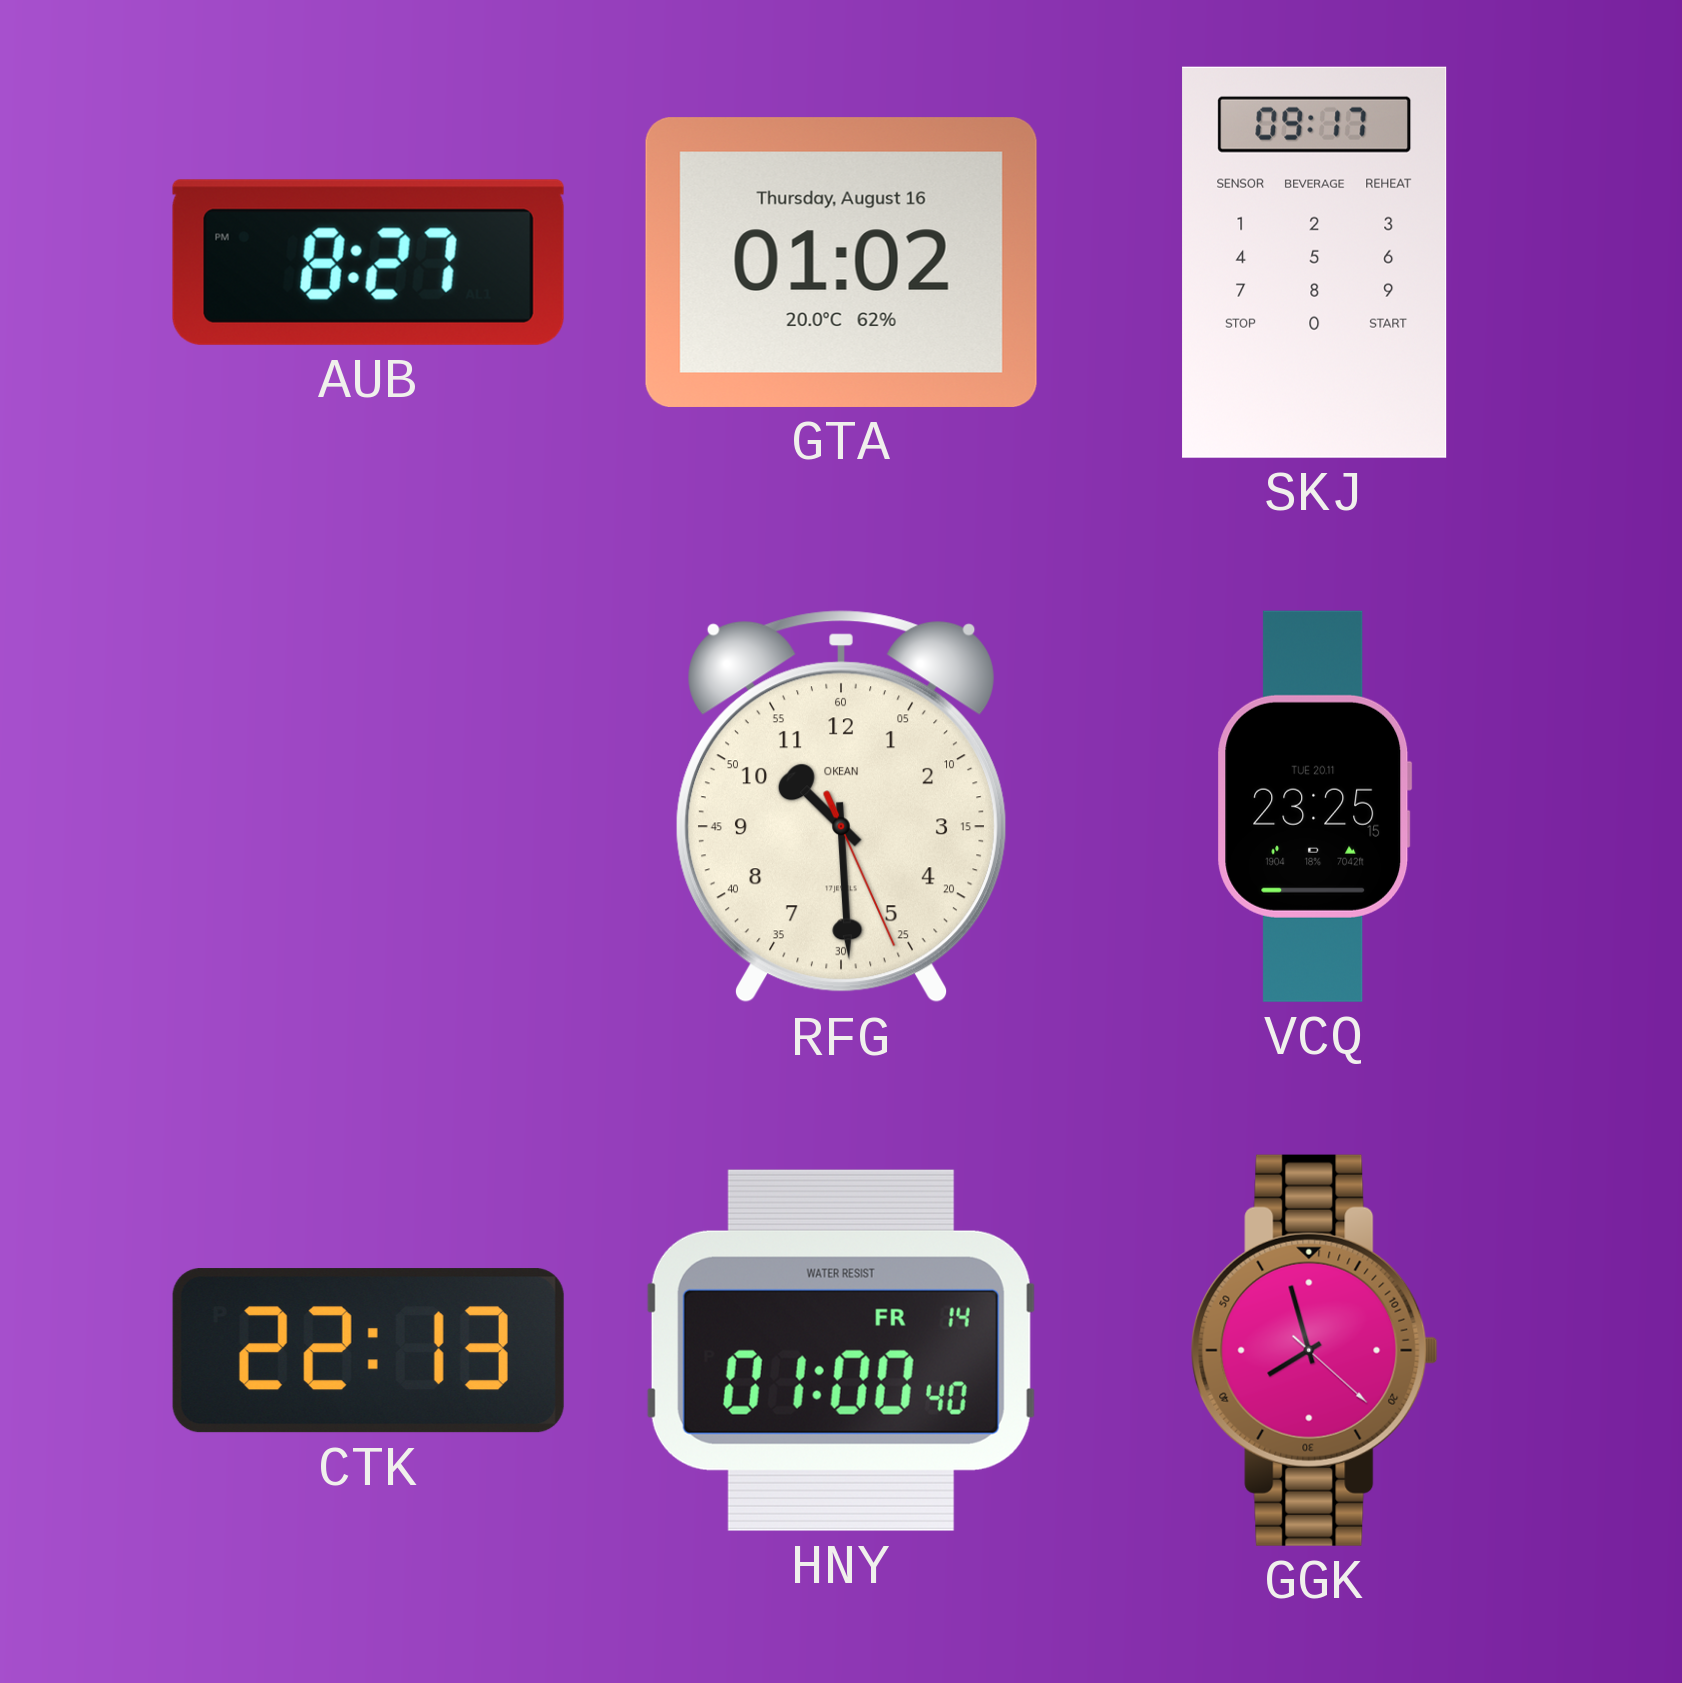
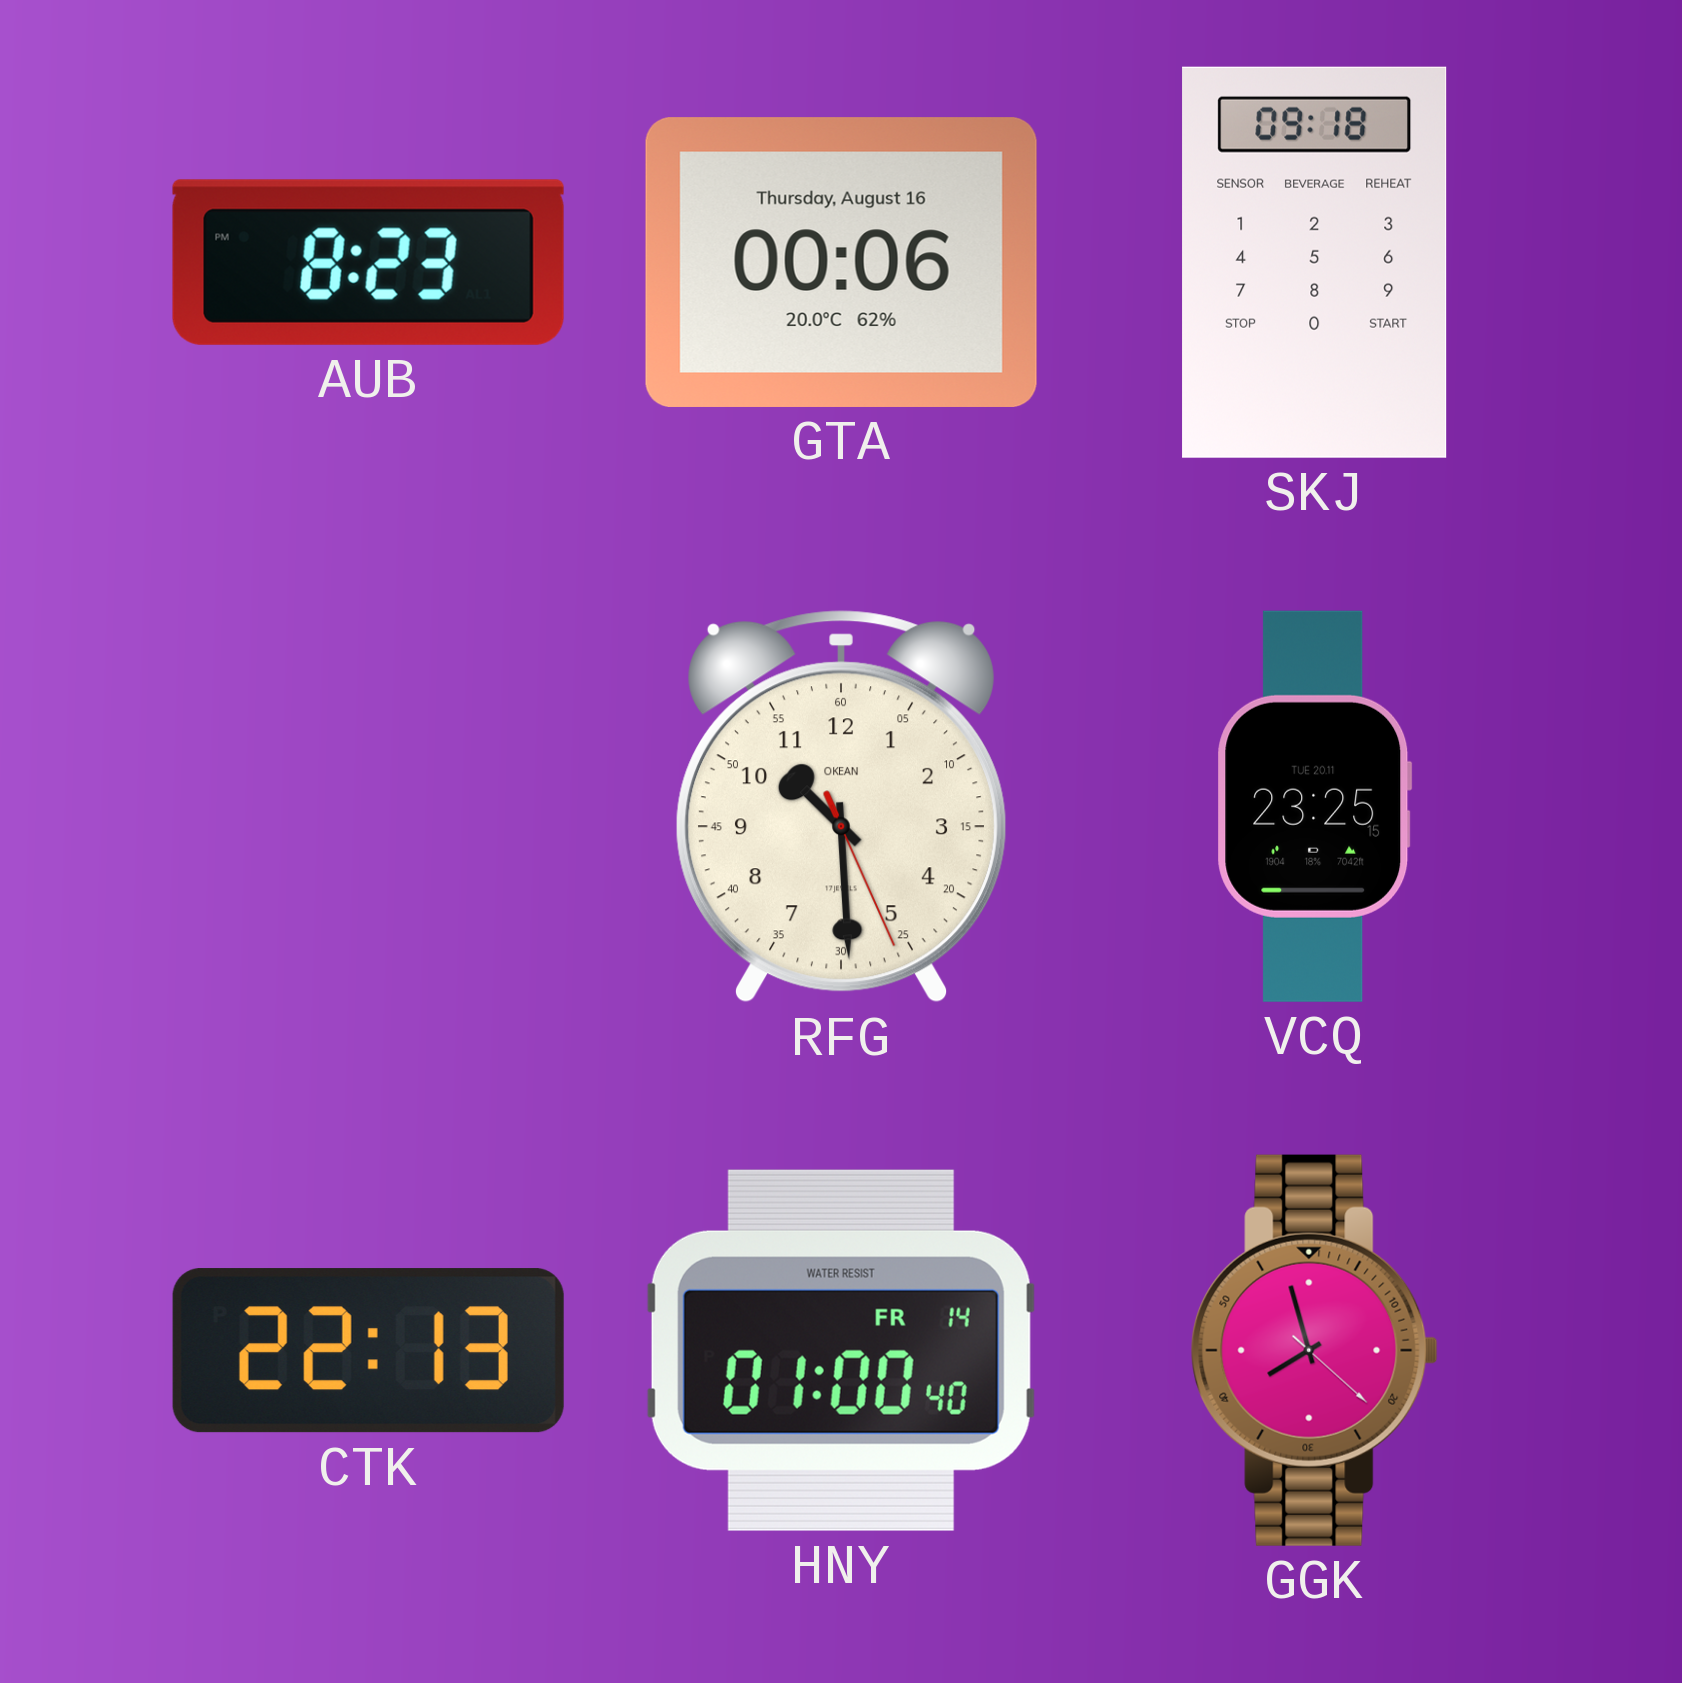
AUB: 8:27 -> 8:23 (368, 262)
GTA: 01:02 -> 00:06 (841, 262)
SKJ: 09:17 -> 09:18 (1315, 262)
